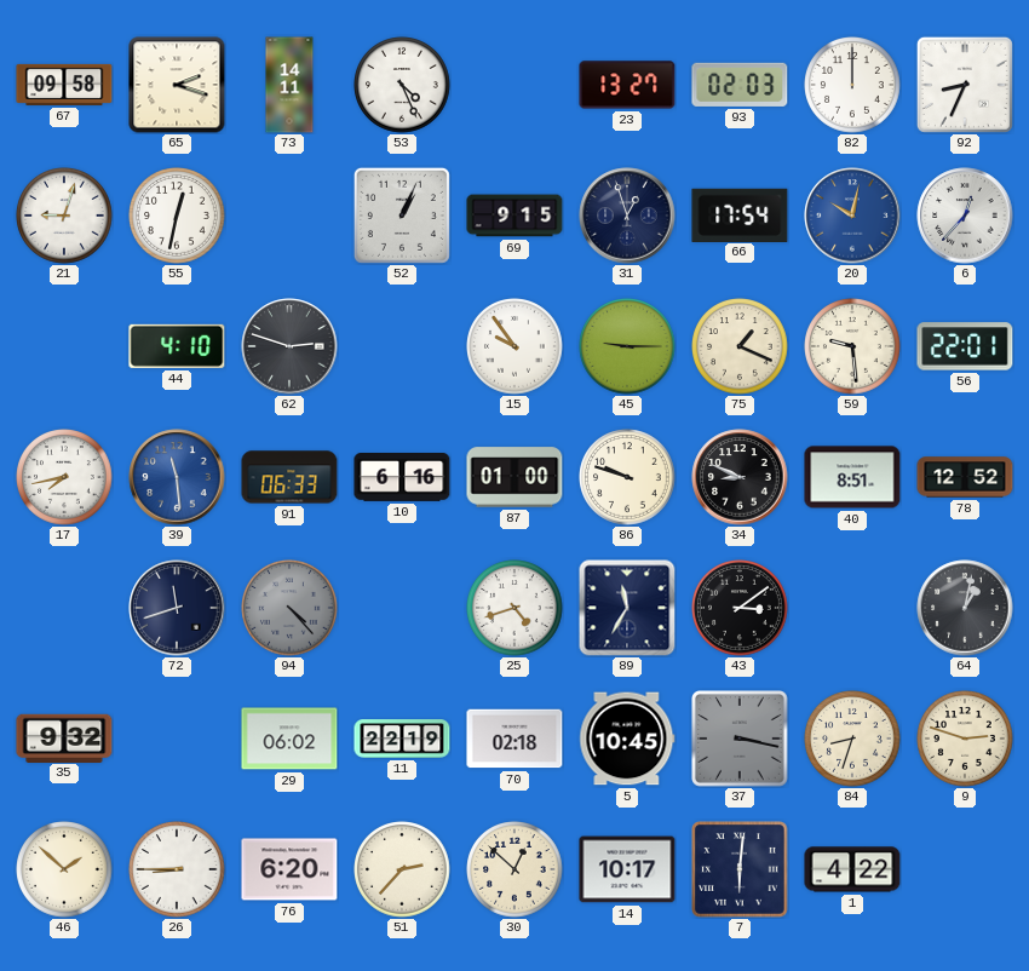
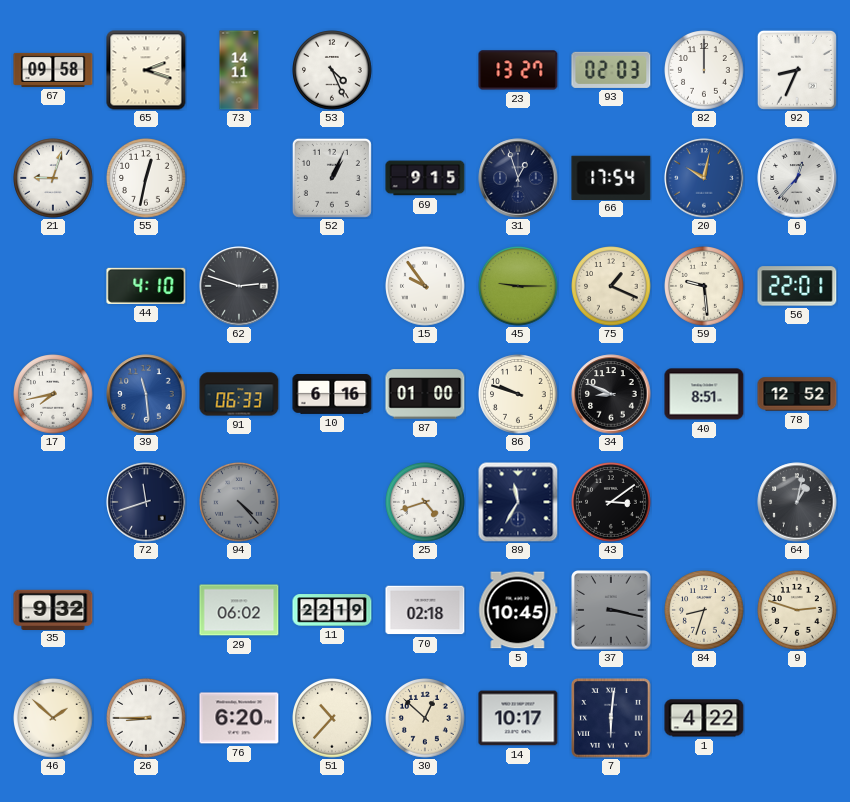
51: 2:37 -> 10:37 (332, 718)
